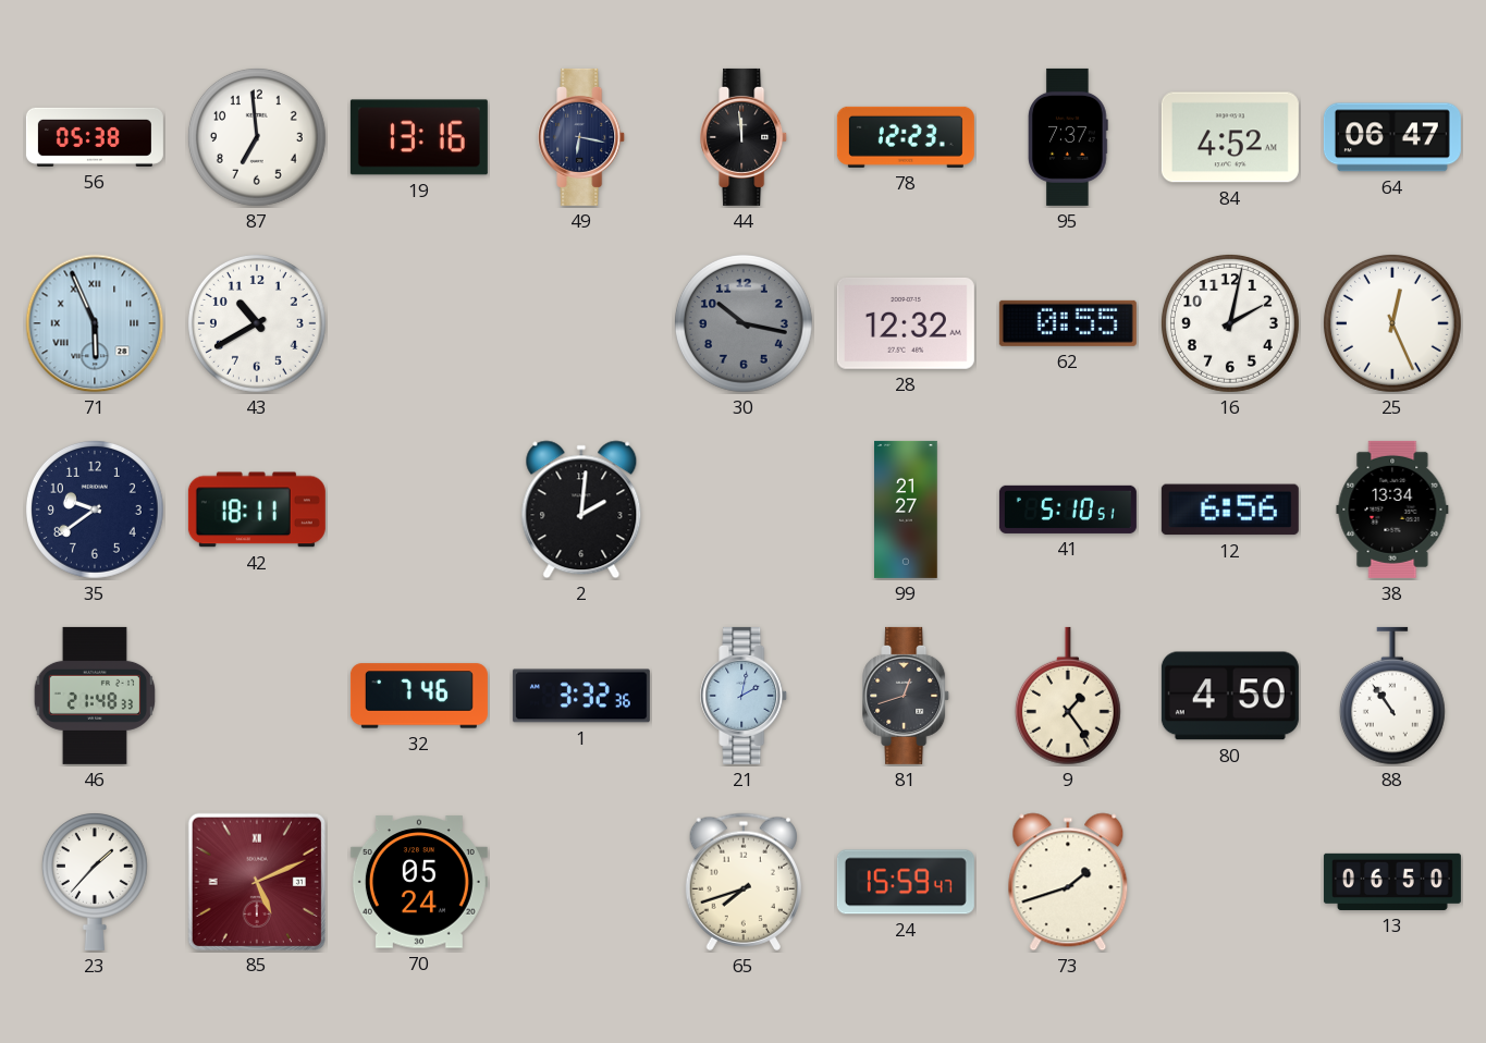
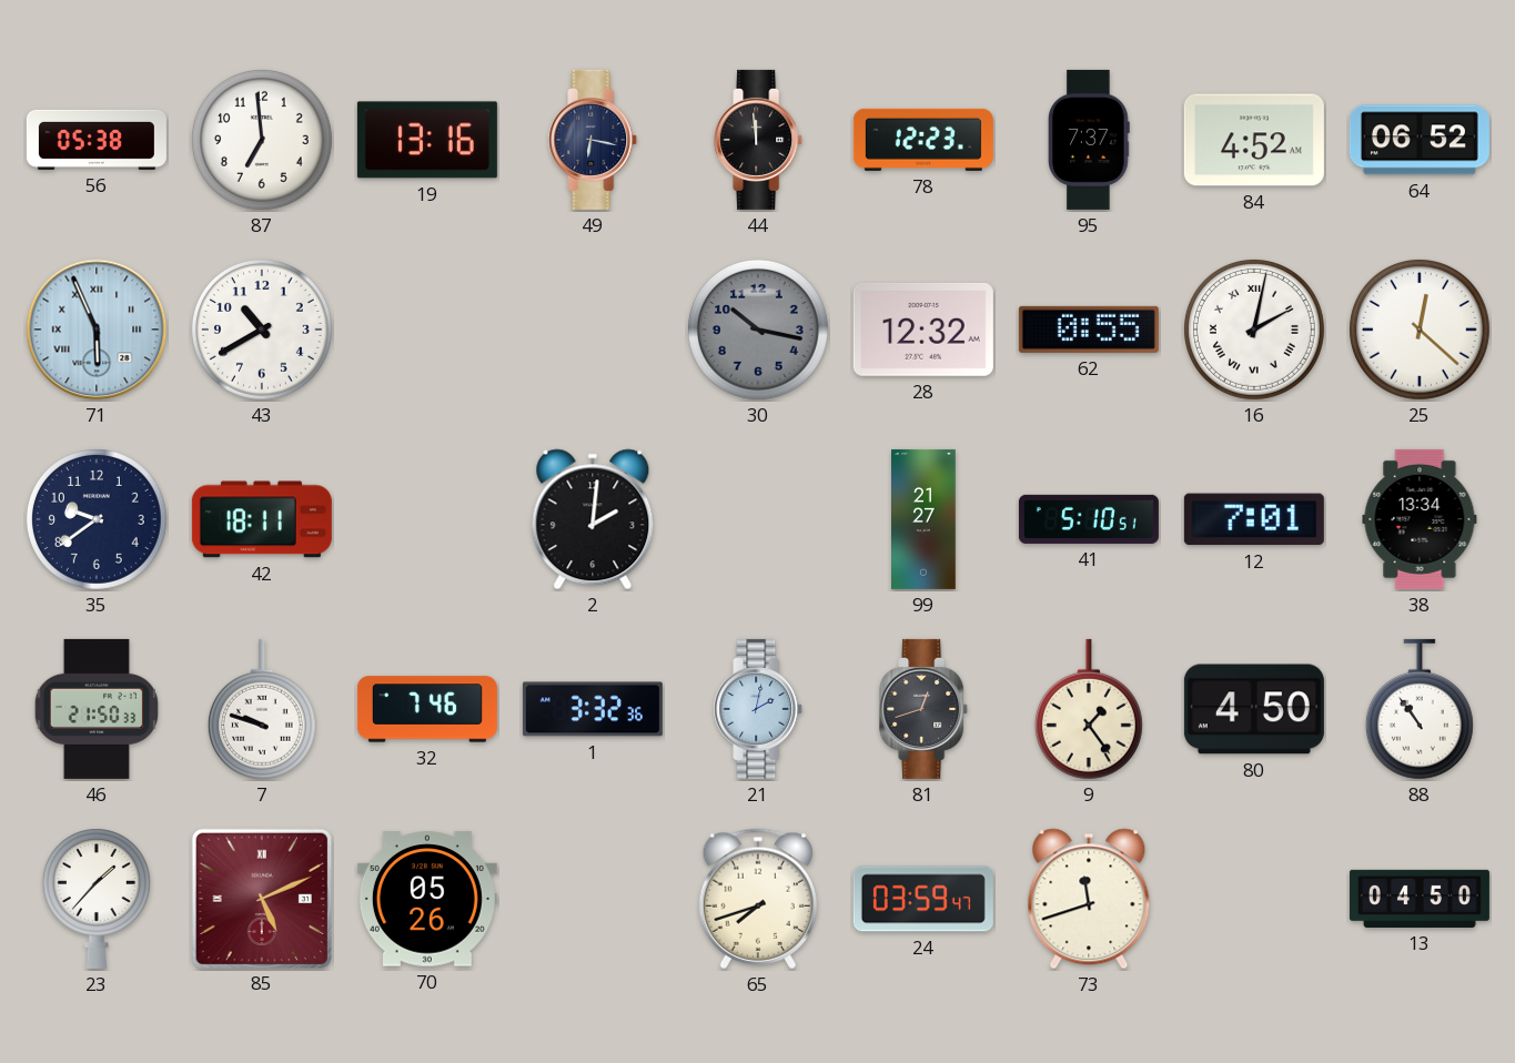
64: 06:47 -> 06:52 (1420, 140)
16 numerals: Arabic -> Roman (1254, 330)
25: 12:26 -> 12:22 (1420, 330)
12: 6:56 -> 7:01 (1254, 519)
46: 21:48 -> 21:50 (97, 709)
7: none -> 9:48 (262, 709)
70: 05:24 -> 05:26 (427, 899)
24: 15:59 -> 03:59 (923, 899)
73: 1:42 -> 11:42 (1089, 899)
13: 06:50 -> 04:50 (1420, 899)
